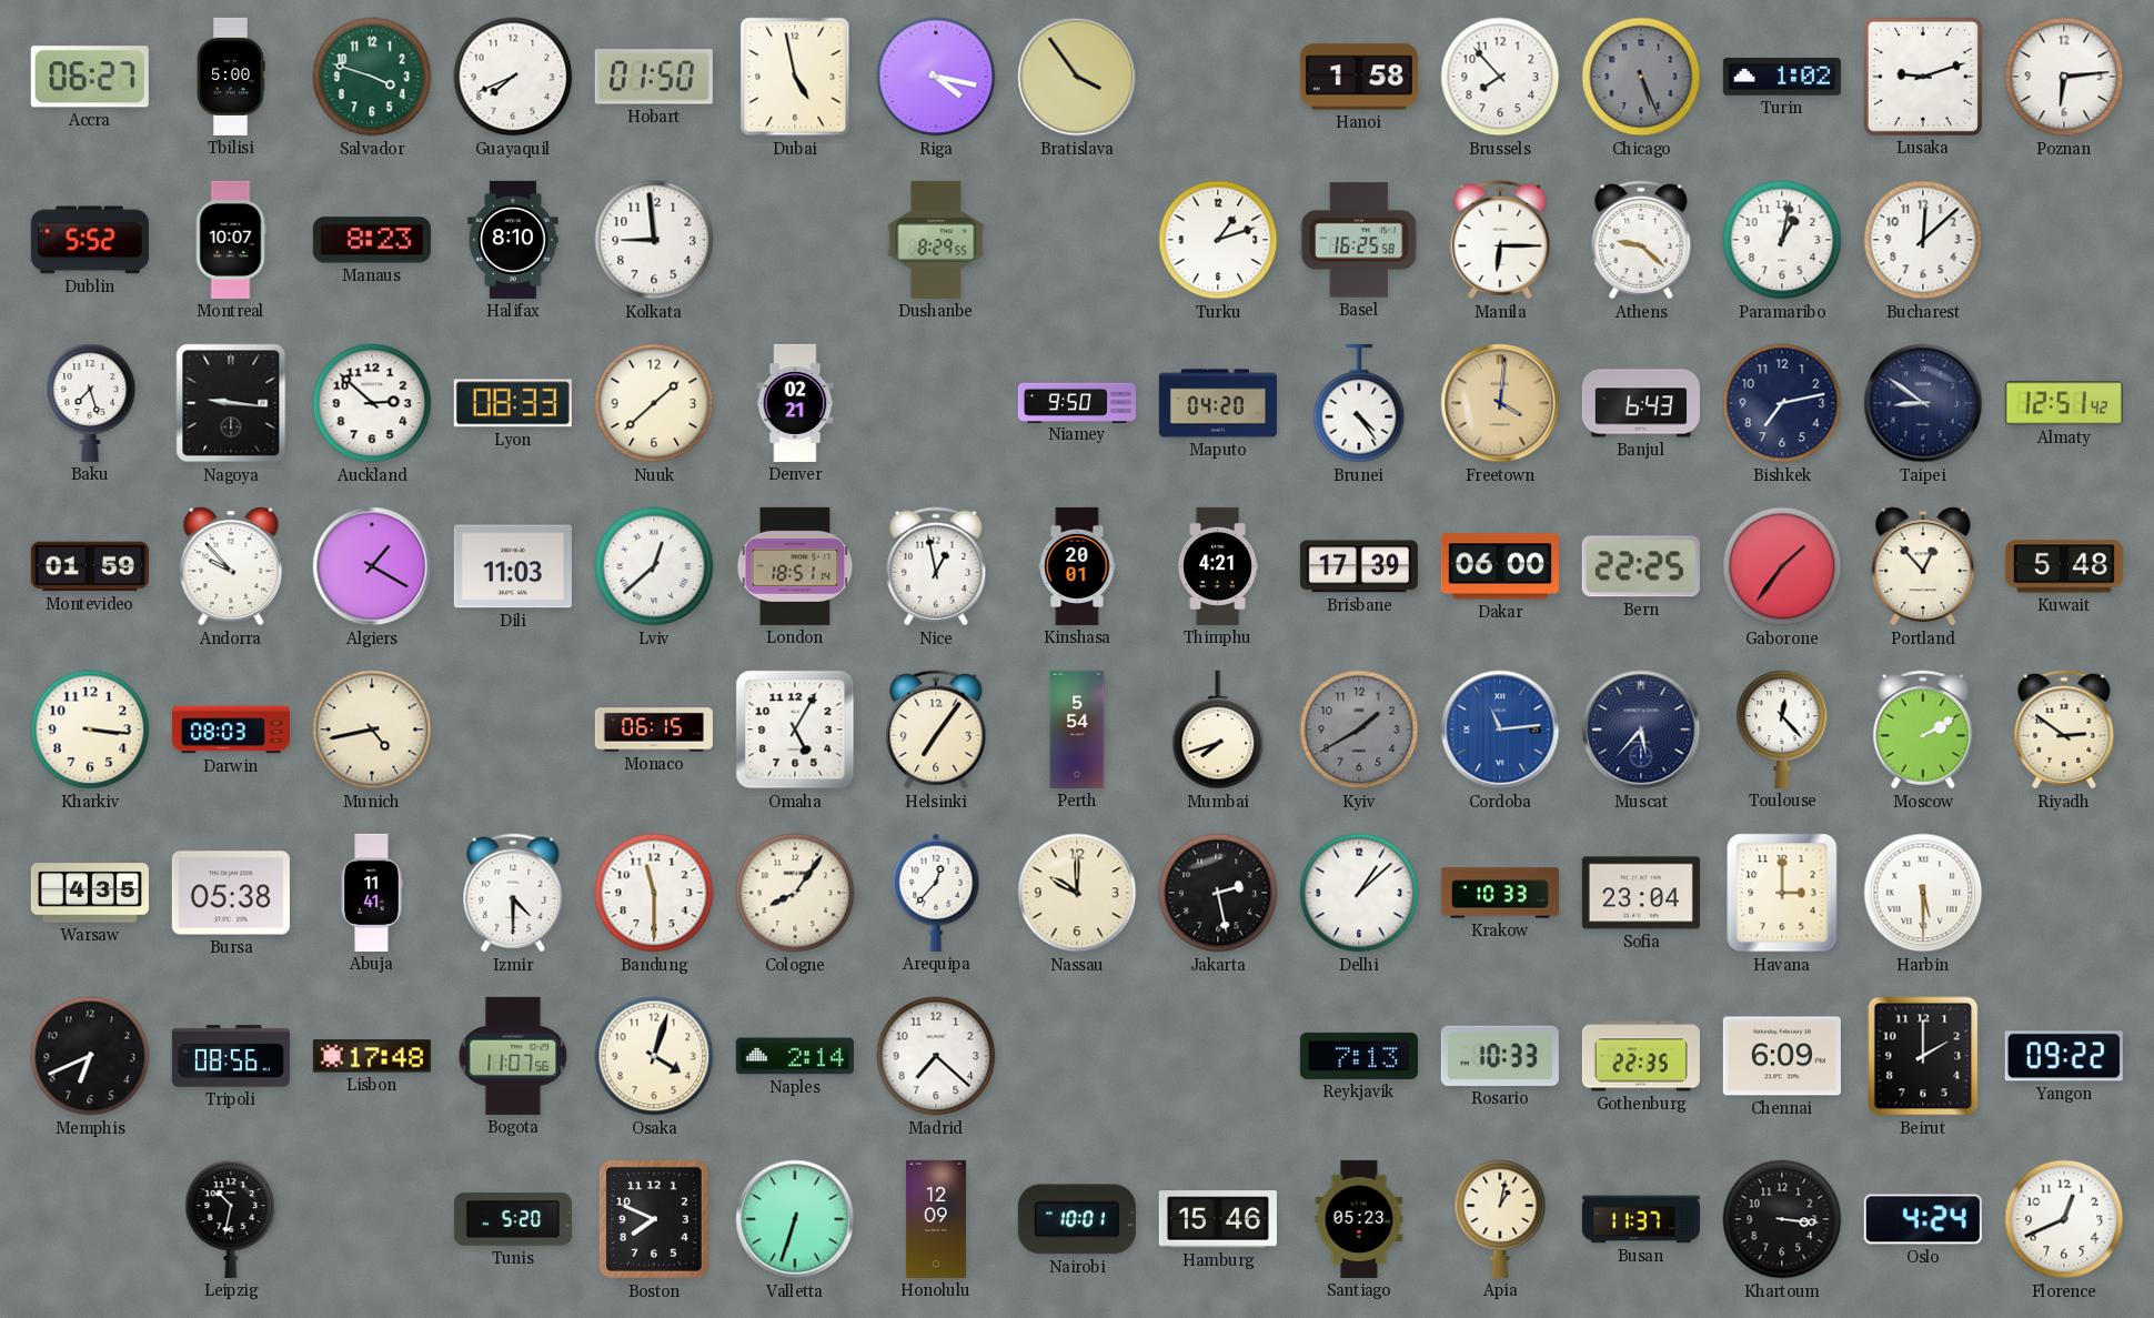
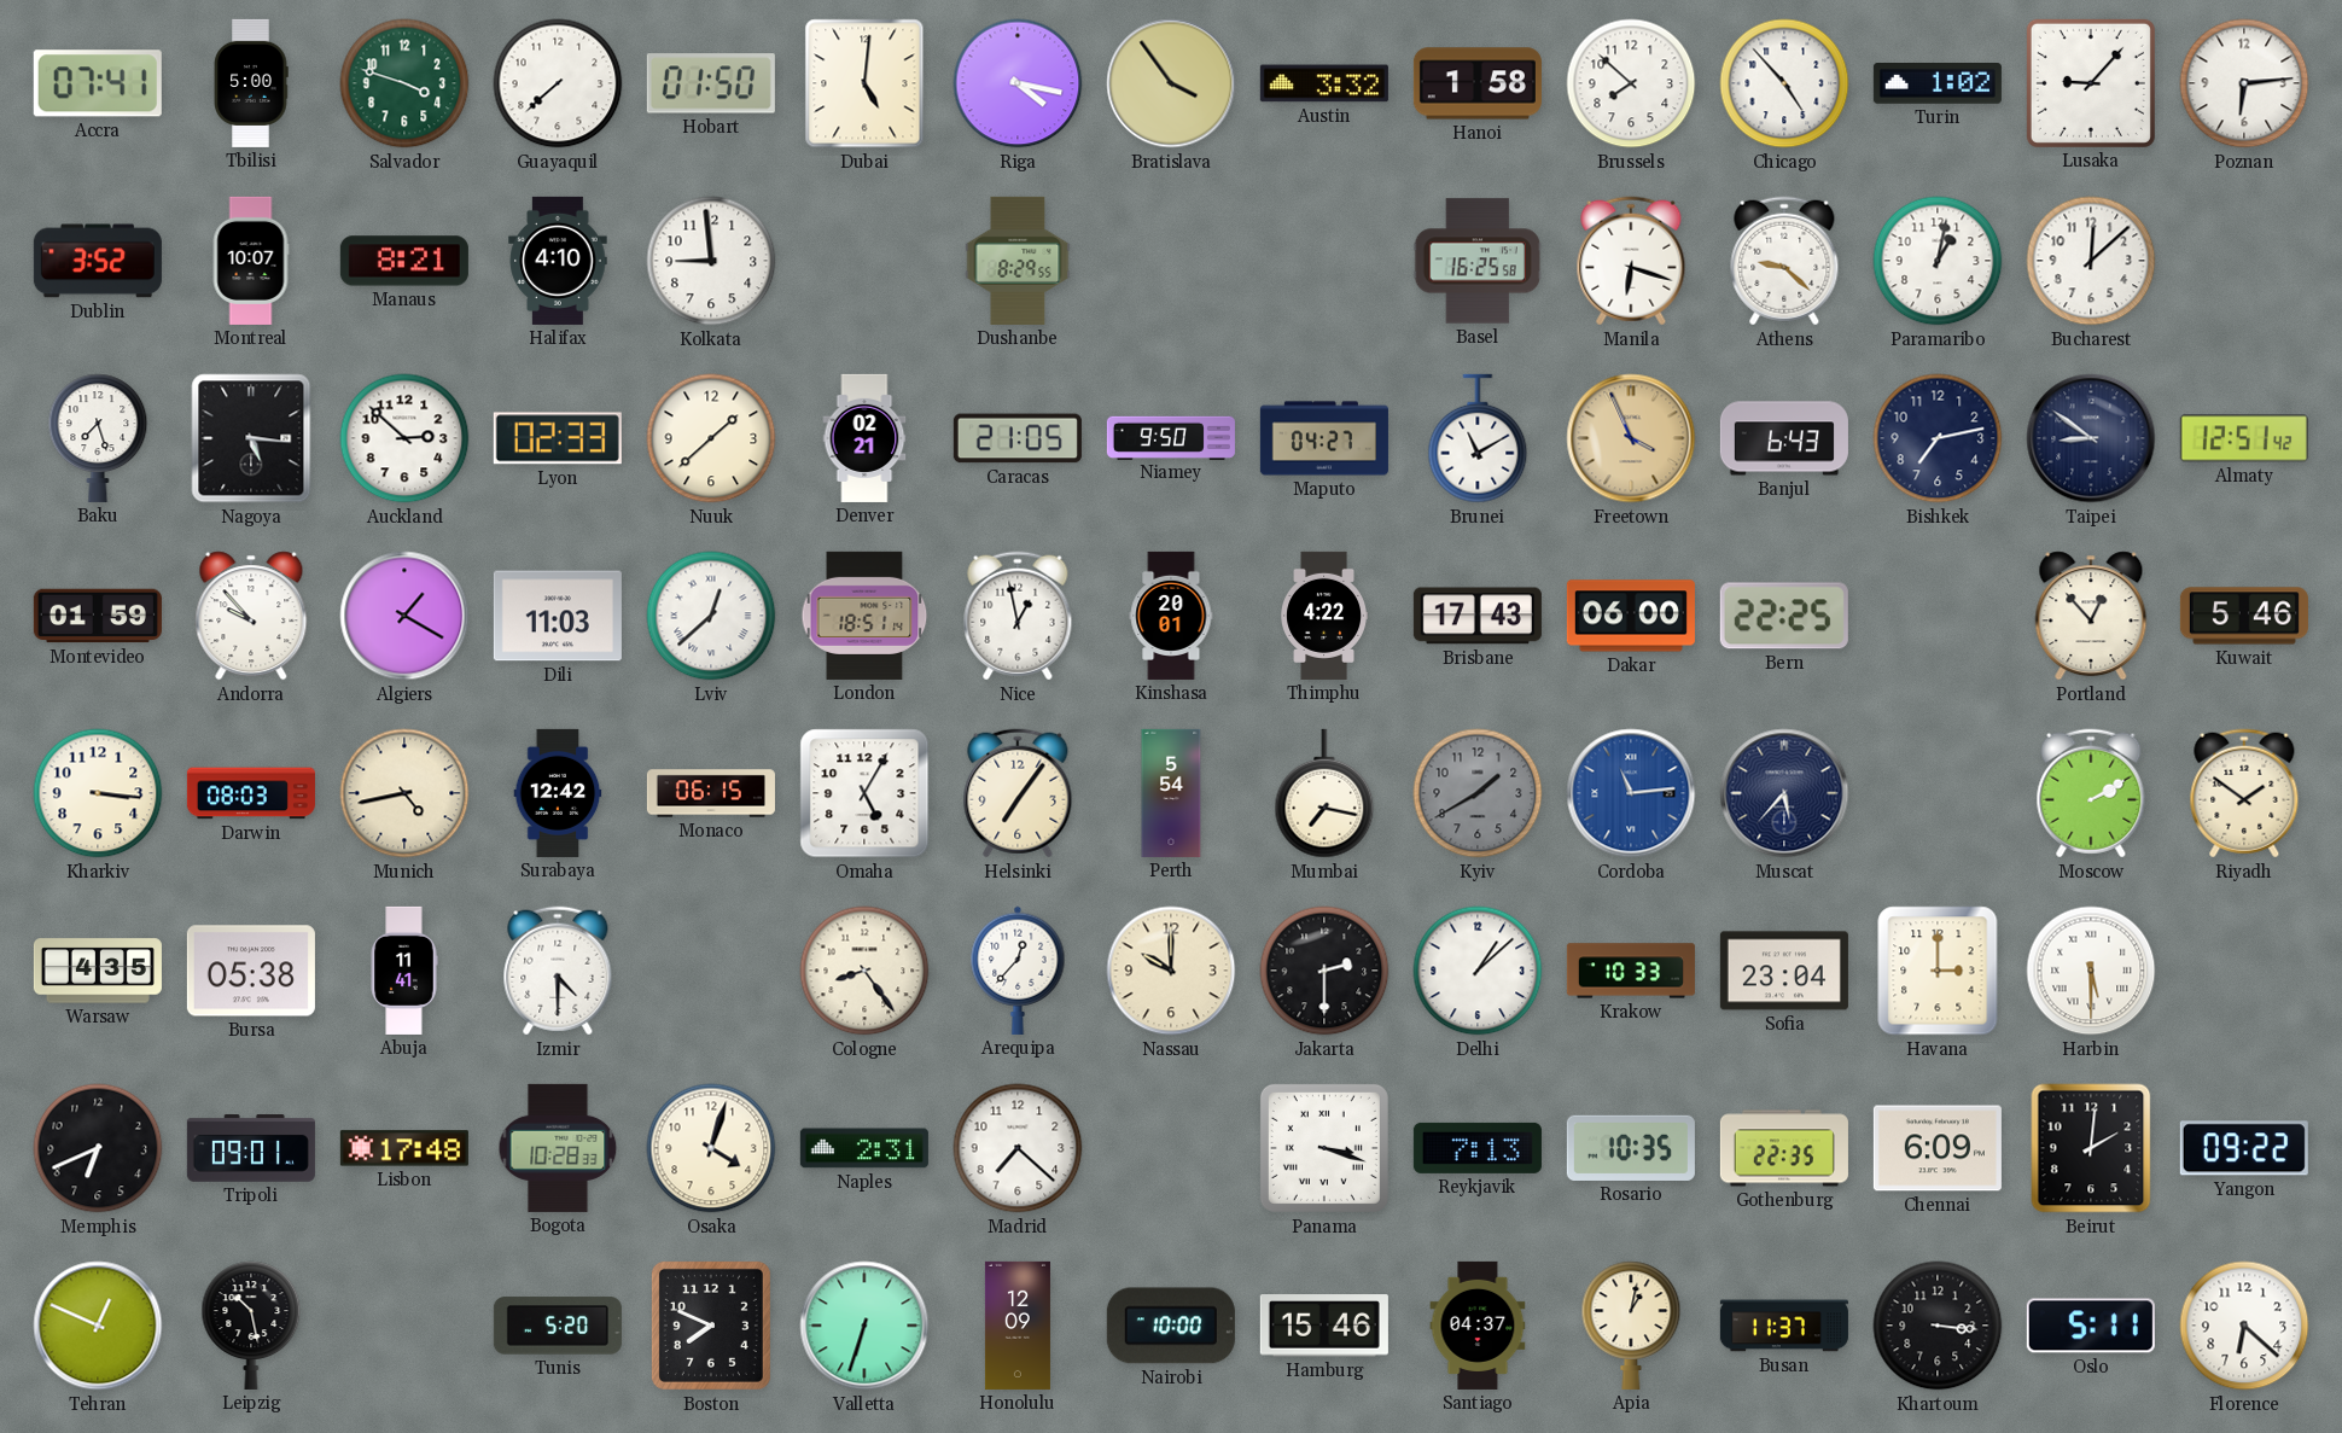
Accra: 06:27 -> 07:41 (98, 83)
Guayaquil: 7:41 -> 7:38 (558, 83)
Dubai: 4:58 -> 5:01 (864, 83)
Austin: none -> 3:32 (1324, 83)
Brussels: 7:53 -> 7:52 (1631, 83)
Chicago: 5:26 -> 4:53 (1784, 83)
Chicago dial: grey -> white (1784, 83)
Lusaka: 9:12 -> 9:07 (2091, 83)
Dublin: 5:52 -> 3:52 (98, 261)
Manaus: 8:23 -> 8:21 (404, 261)
Halifax: 8:10 -> 4:10 (558, 261)
Turku: 1:12 -> none (1218, 240)
Manila: 6:15 -> 6:18 (1631, 261)
Nagoya: 9:16 -> 5:16 (251, 438)
Lyon: 08:33 -> 02:33 (558, 438)
Caracas: none -> 21:05 (1018, 438)
Maputo: 04:20 -> 04:27 (1324, 438)
Brunei: 4:24 -> 11:10 (1478, 438)
Freetown: 4:01 -> 3:56 (1631, 438)
Thimphu: 4:21 -> 4:22 (1323, 616)
Brisbane: 17:39 -> 17:43 (1478, 616)
Gaborone: 1:36 -> none (1782, 566)
Kuwait: 5:48 -> 5:46 (2244, 616)
Surabaya: none -> 12:42 (558, 793)
Mumbai: 7:42 -> 7:17 (1324, 793)
Toulouse: 12:23 -> none (1782, 730)
Riyadh: 2:51 -> 1:51 (2244, 793)
Bandung: 11:30 -> none (654, 893)
Cologne: 8:06 -> 8:24 (864, 971)
Jakarta: 2:28 -> 2:30 (1324, 971)
Tripoli: 08:56 -> 09:01 (251, 1149)
Bogota: 11:07 -> 10:28 (558, 1148)
Naples: 2:14 -> 2:31 (864, 1148)
Panama: none -> 3:18 (1324, 1148)
Rosario: 10:33 -> 10:35 (1631, 1148)
Beirut: 2:00 -> 2:01 (2091, 1148)
Tehran: none -> 12:49 (98, 1326)
Leipzig: 10:32 -> 10:28 (251, 1326)
Nairobi: 10:01 -> 10:00 (1171, 1326)
Santiago: 05:23 -> 04:37 (1478, 1326)
Oslo: 4:24 -> 5:11 (2091, 1326)
Florence: 12:41 -> 6:22 (2244, 1326)
